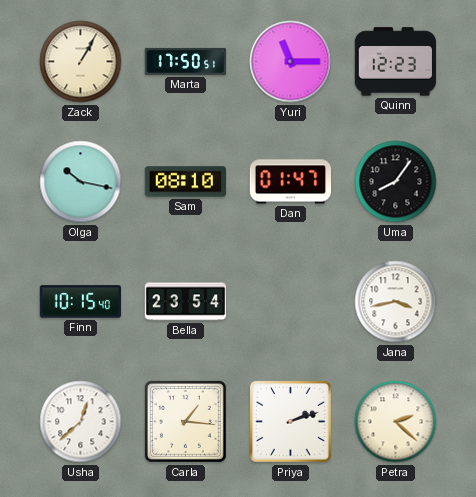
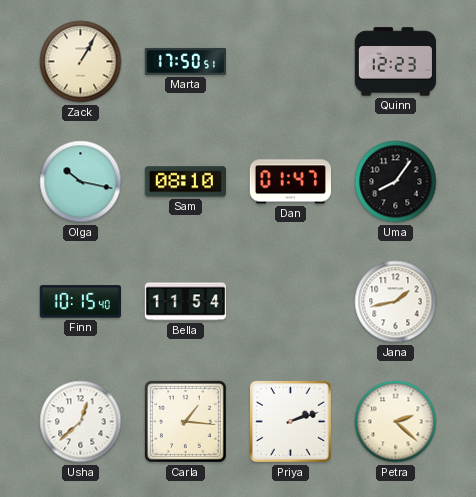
Yuri: 11:15 -> none (291, 62)
Bella: 23:54 -> 11:54 (185, 302)
Jana: 3:43 -> 1:43 (396, 302)
